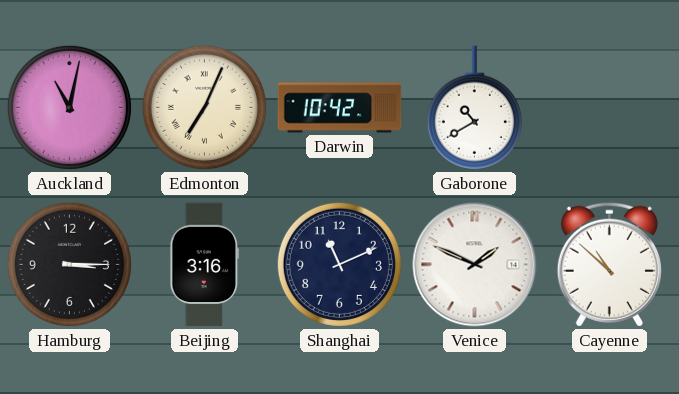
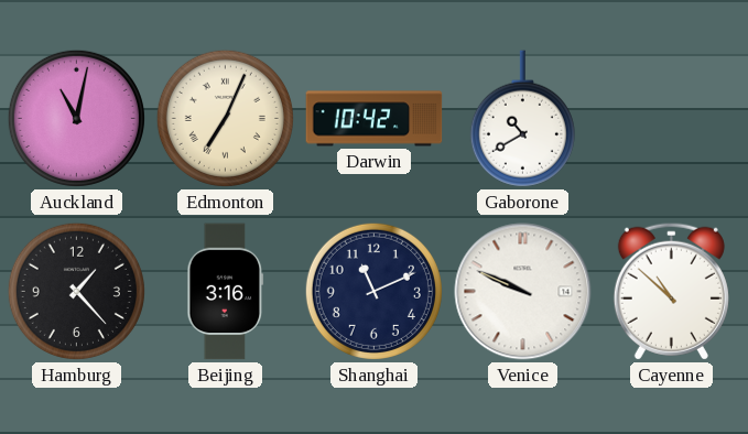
Hamburg: 3:15 -> 1:23 (76, 291)
Venice: 1:49 -> 9:49 (523, 292)
